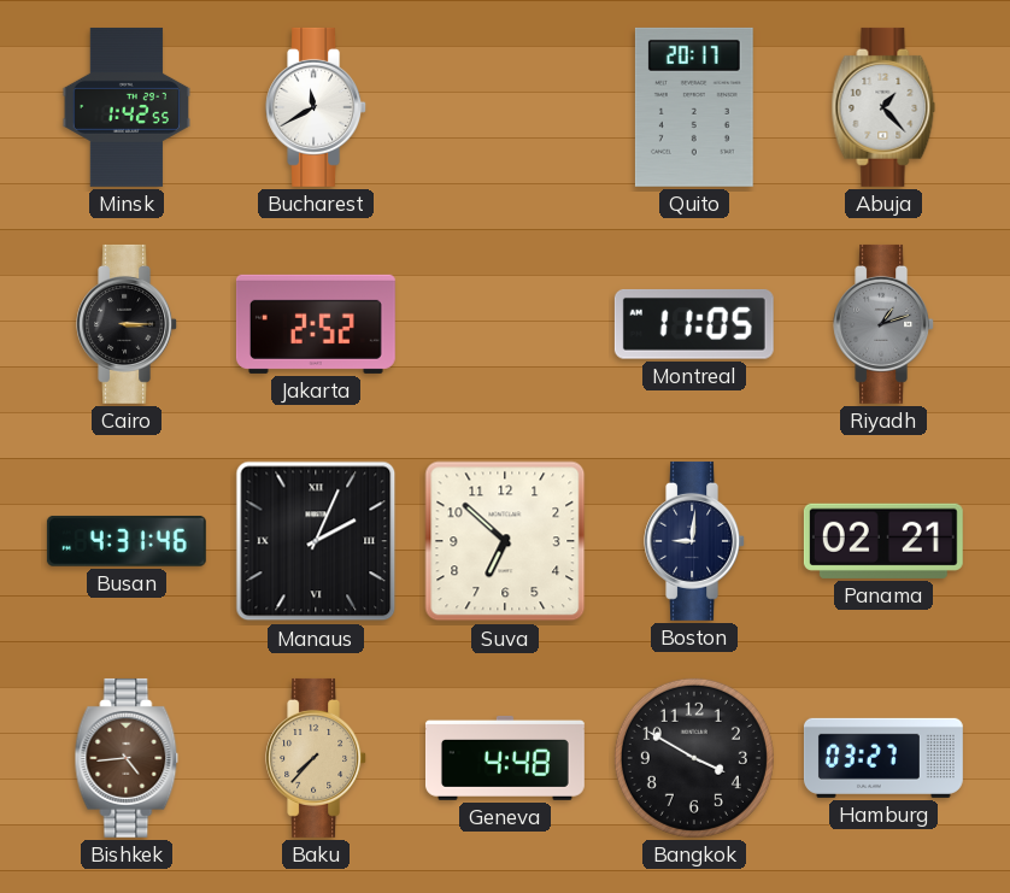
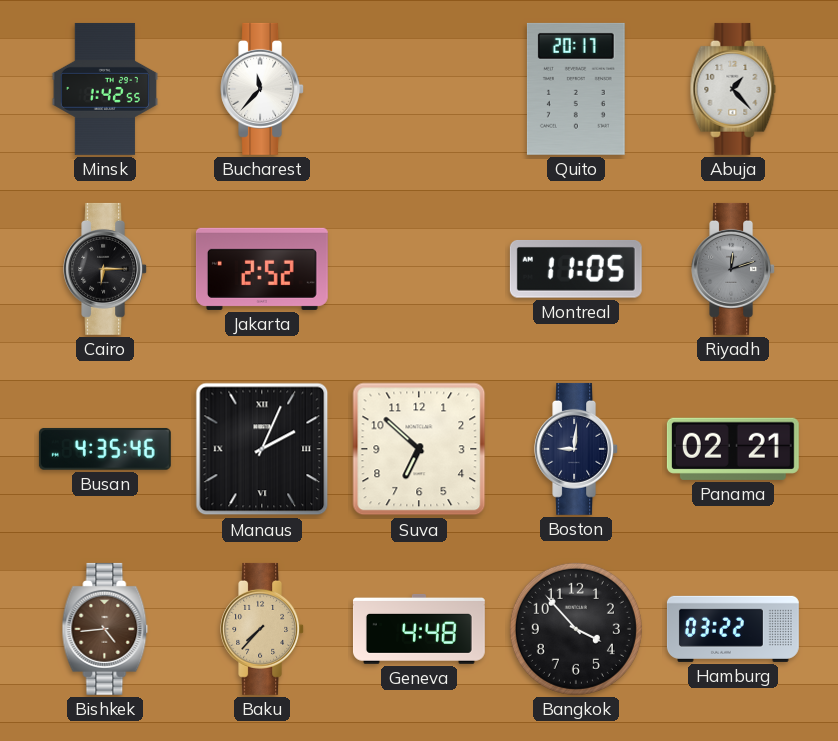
Bucharest: 11:40 -> 11:37 (263, 89)
Cairo: 3:15 -> 6:15 (106, 269)
Riyadh: 1:12 -> 12:12 (734, 269)
Busan: 4:31 -> 4:35 (105, 449)
Bangkok: 3:50 -> 3:53 (576, 629)
Hamburg: 03:27 -> 03:22 (733, 629)
